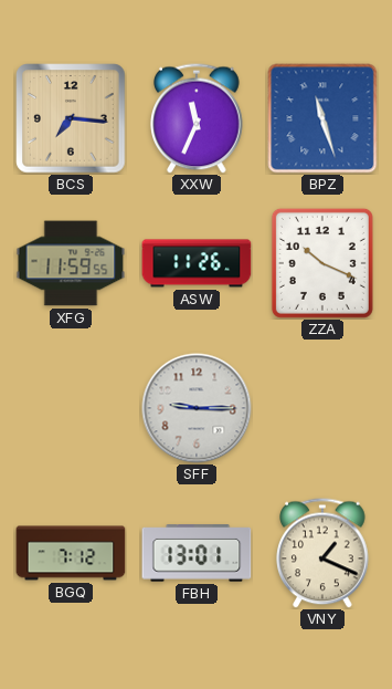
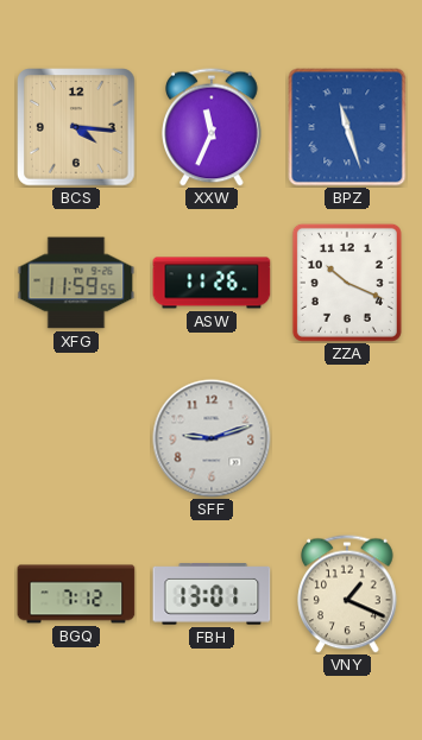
BCS: 7:16 -> 4:16 (76, 127)
SFF: 9:15 -> 9:12 (212, 438)
